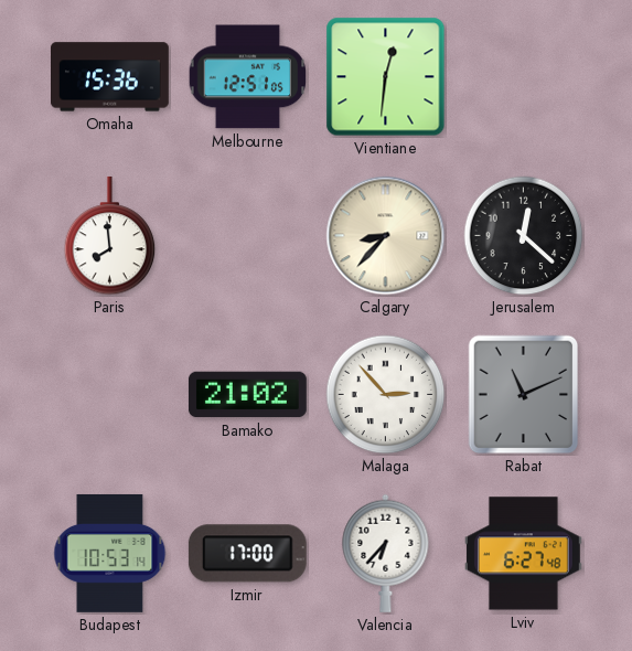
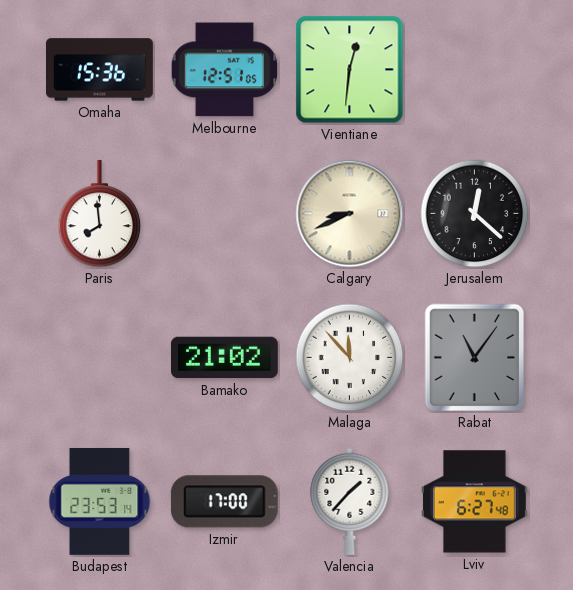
Calgary: 8:37 -> 8:41 (350, 214)
Malaga: 2:53 -> 11:53 (350, 358)
Rabat: 11:11 -> 11:06 (475, 358)
Budapest: 10:53 -> 23:53 (100, 502)
Valencia: 6:37 -> 1:37 (350, 501)
